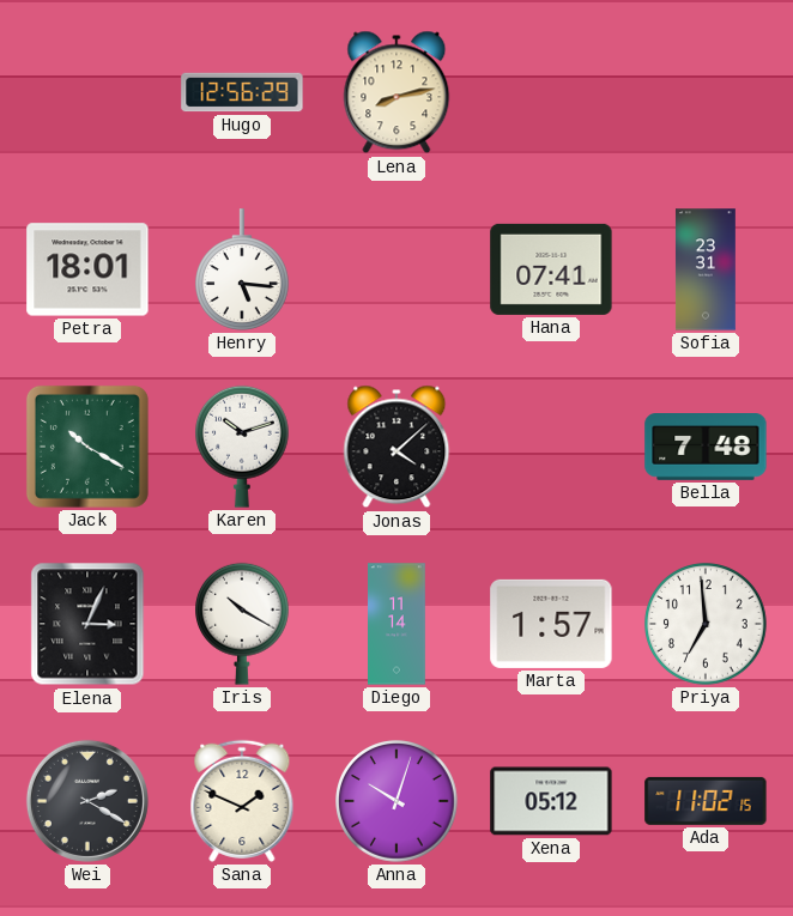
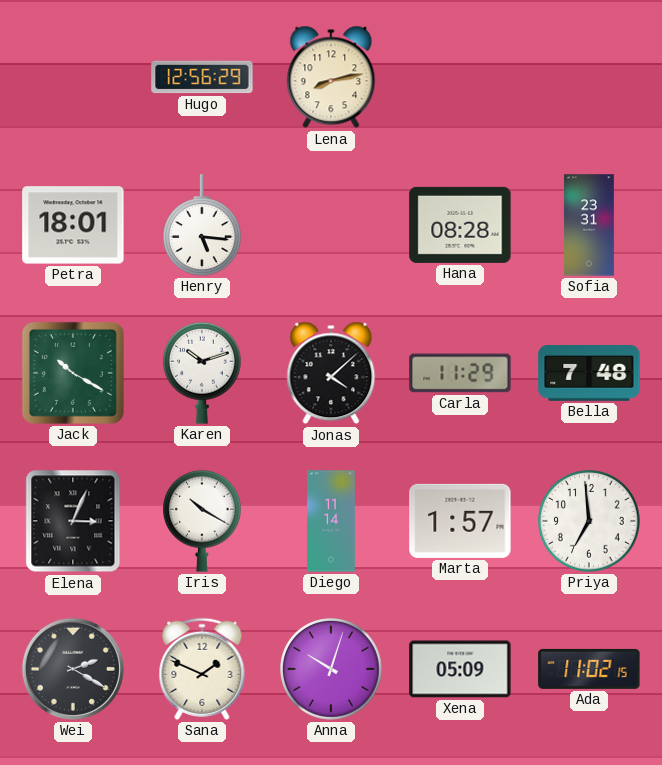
Hana: 07:41 -> 08:28 (460, 225)
Carla: none -> 11:29 (460, 373)
Xena: 05:12 -> 05:09 (460, 669)
